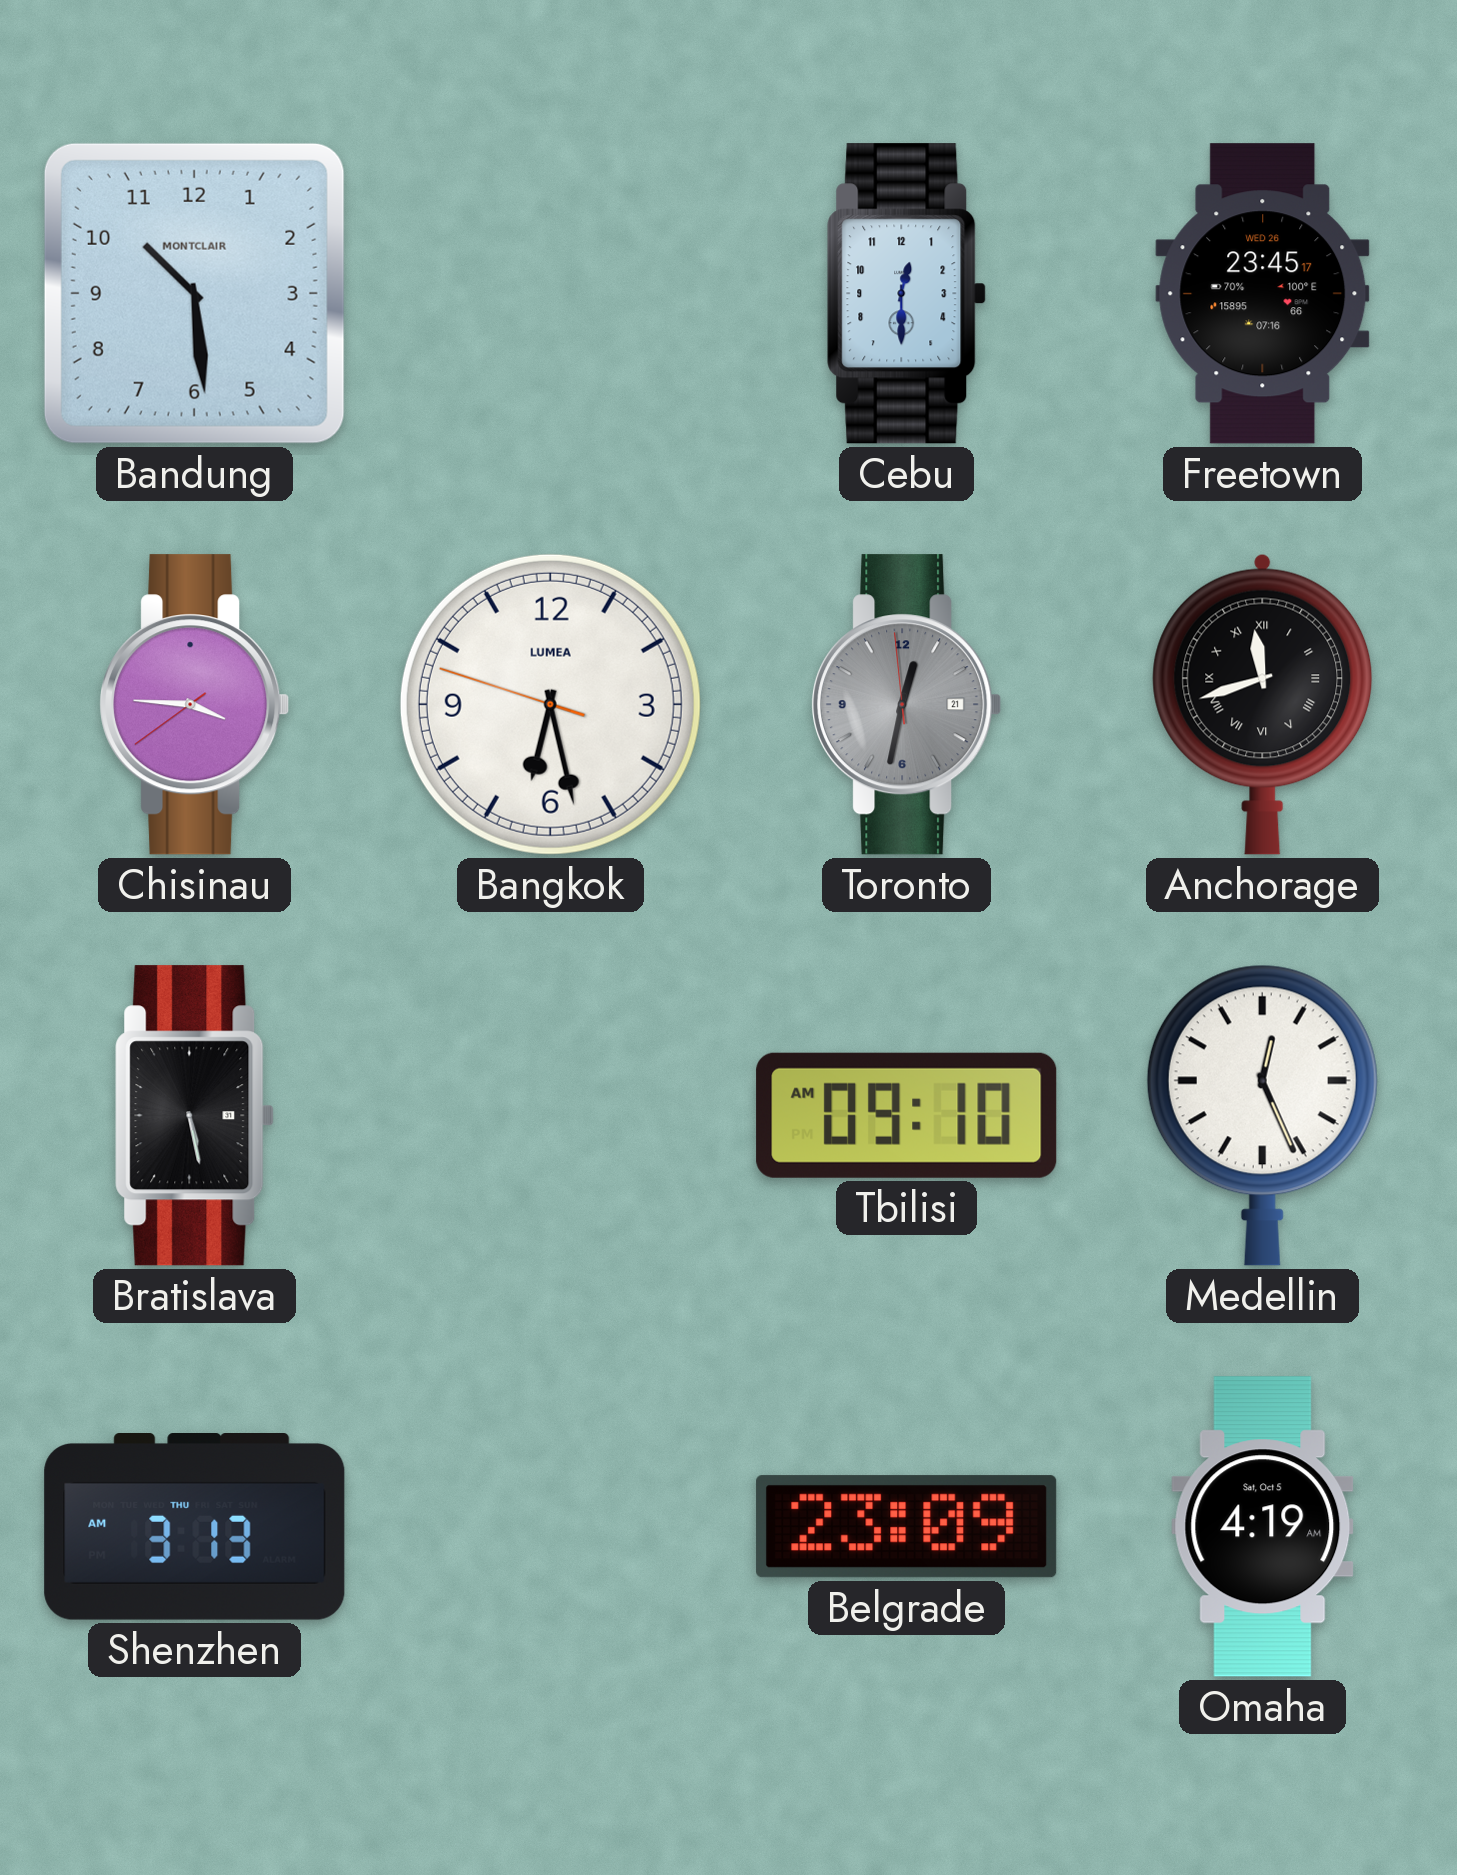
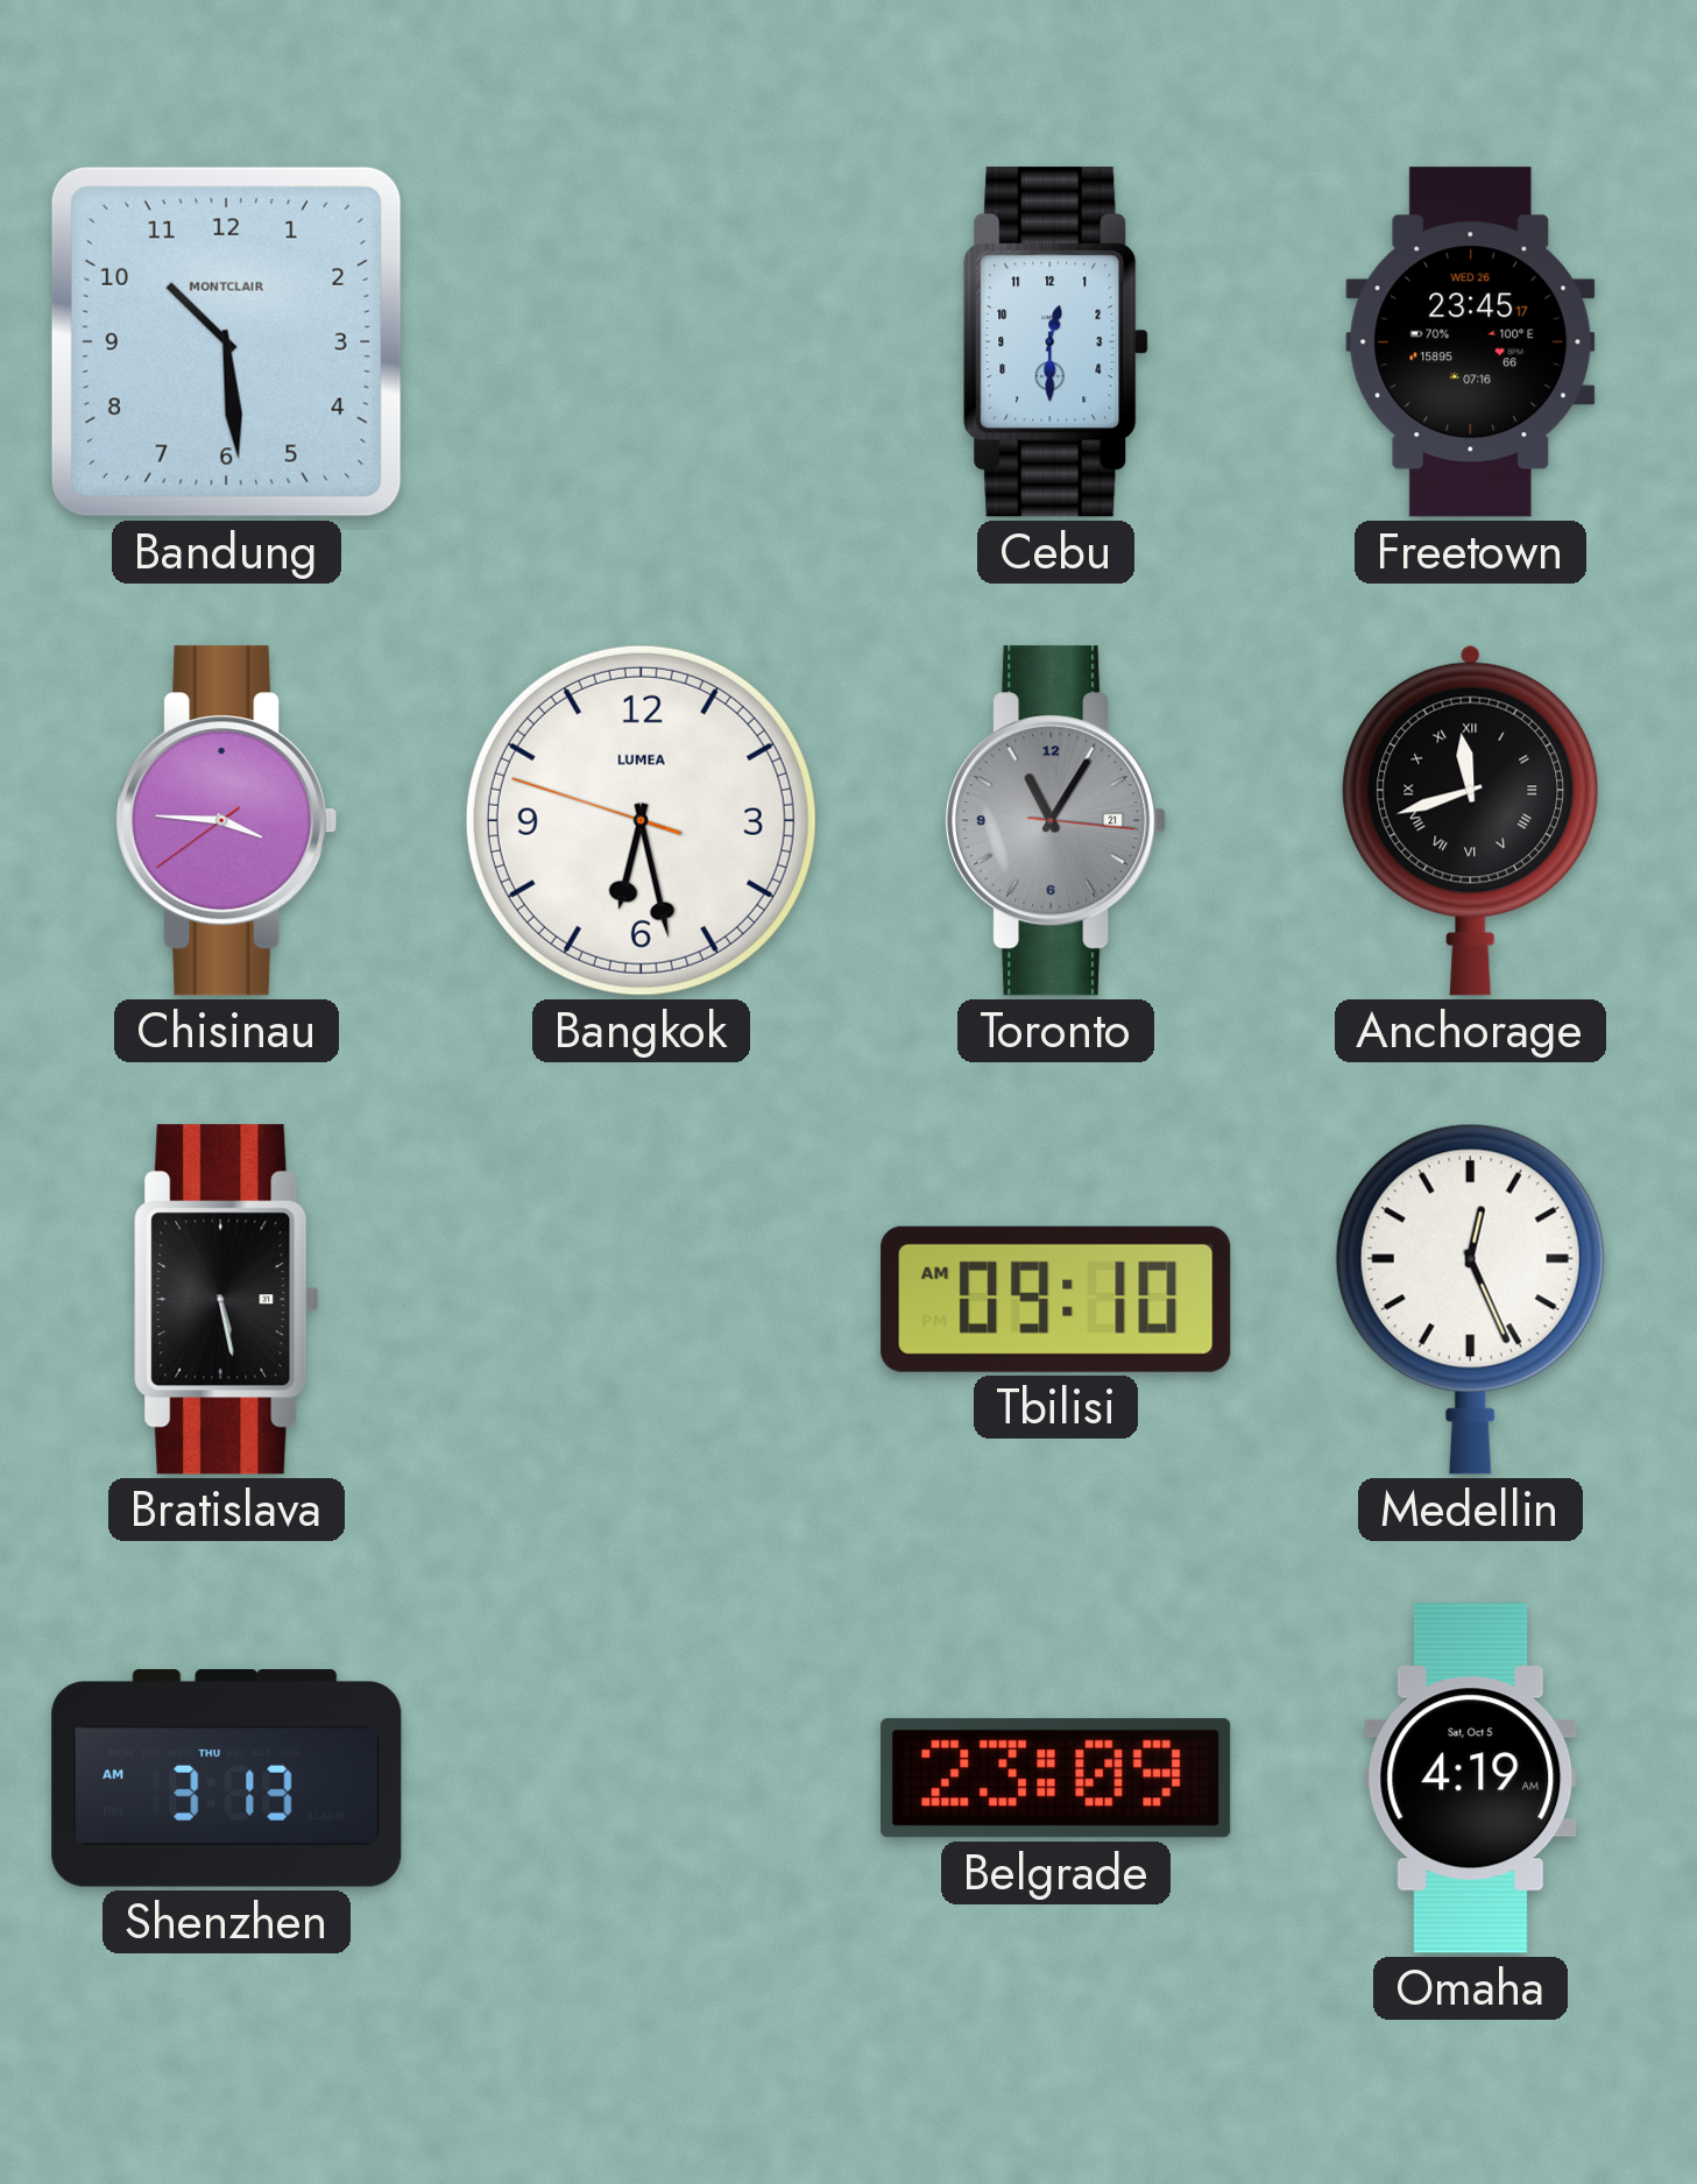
Toronto: 12:31 -> 11:05 (1056, 821)
